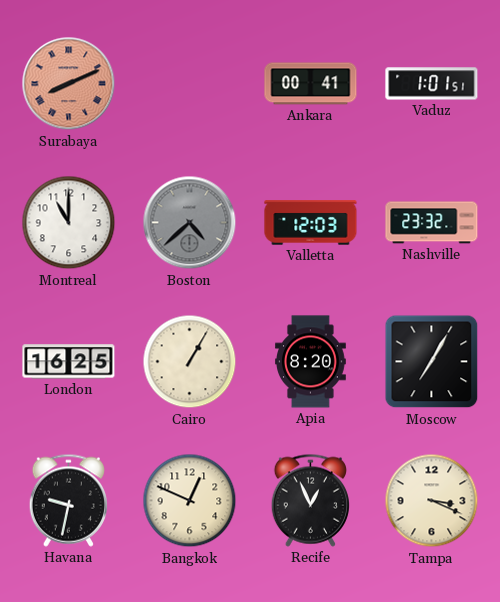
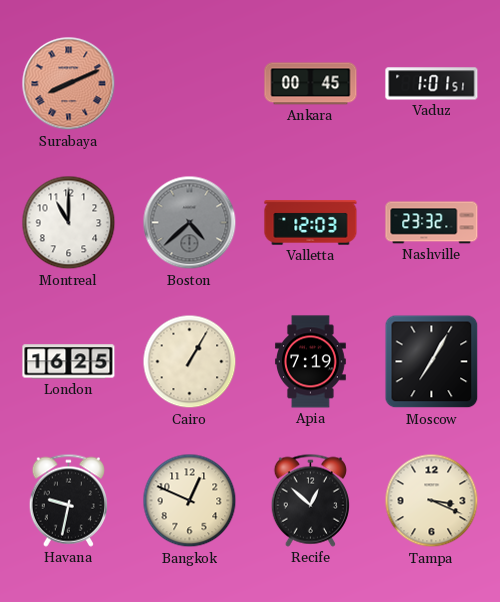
Ankara: 00:41 -> 00:45 (311, 84)
Apia: 8:20 -> 7:19 (311, 362)
Recife: 12:56 -> 12:52 (310, 500)
